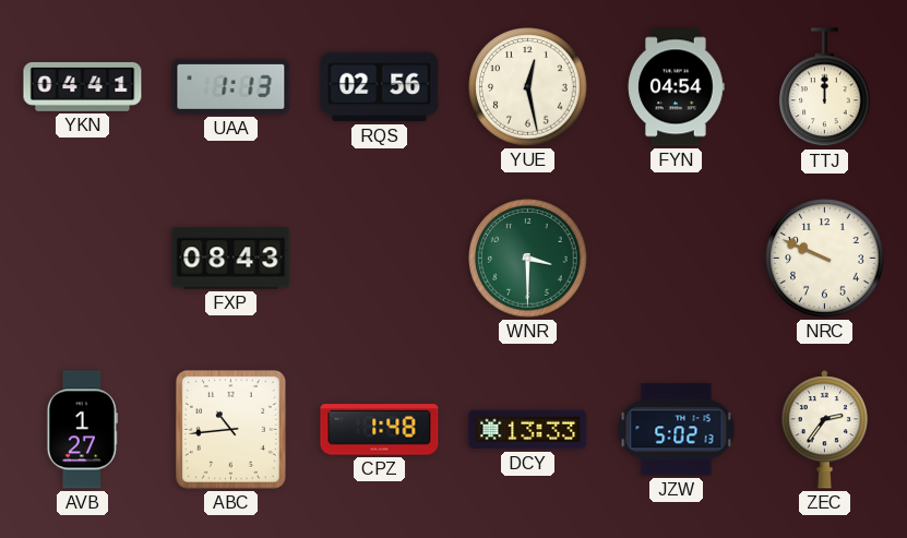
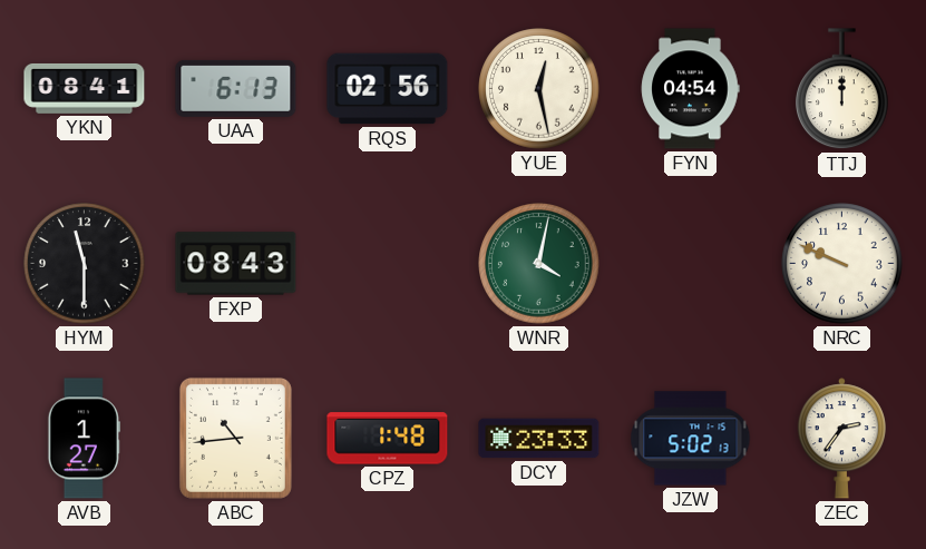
YKN: 04:41 -> 08:41 (85, 88)
UAA: 1:13 -> 6:13 (236, 88)
HYM: none -> 11:30 (85, 264)
WNR: 3:30 -> 4:02 (539, 264)
DCY: 13:33 -> 23:33 (539, 439)
